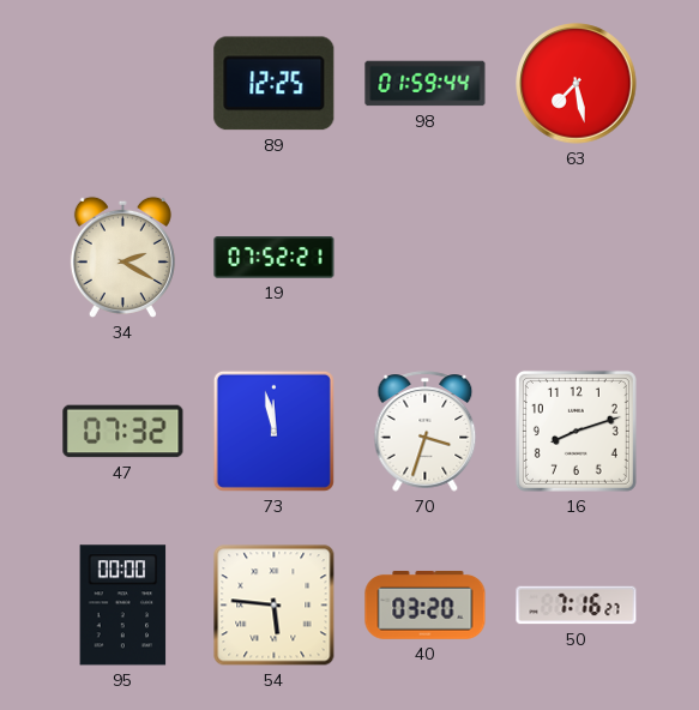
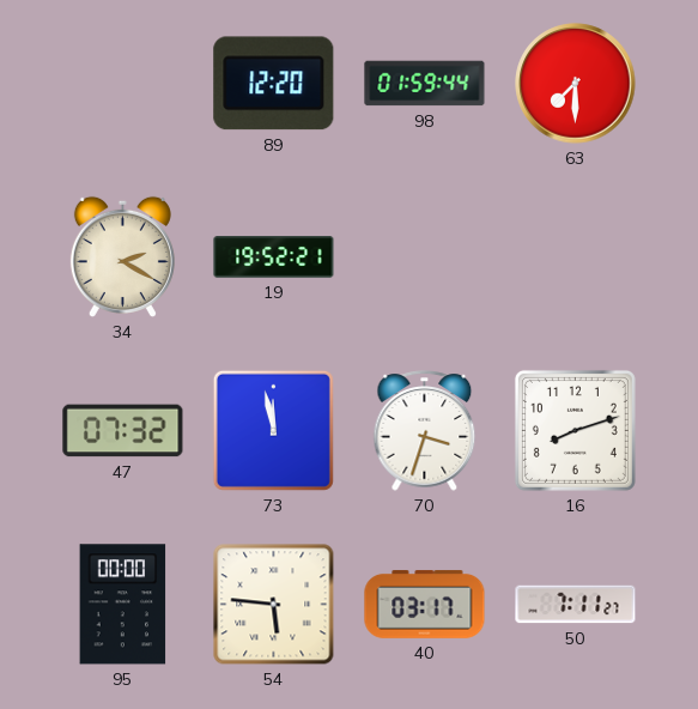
89: 12:25 -> 12:20 (274, 84)
63: 7:28 -> 7:30 (576, 84)
19: 07:52 -> 19:52 (274, 257)
40: 03:20 -> 03:17 (425, 605)
50: 7:16 -> 7:11 (576, 605)
